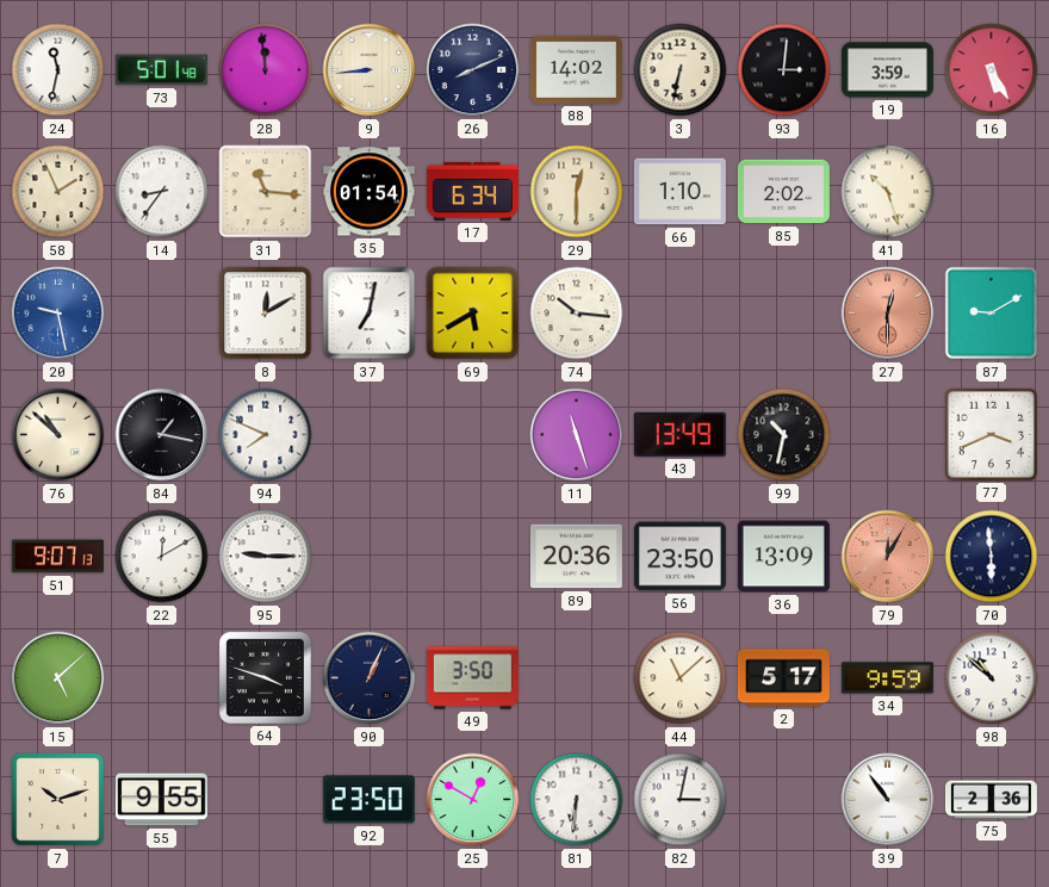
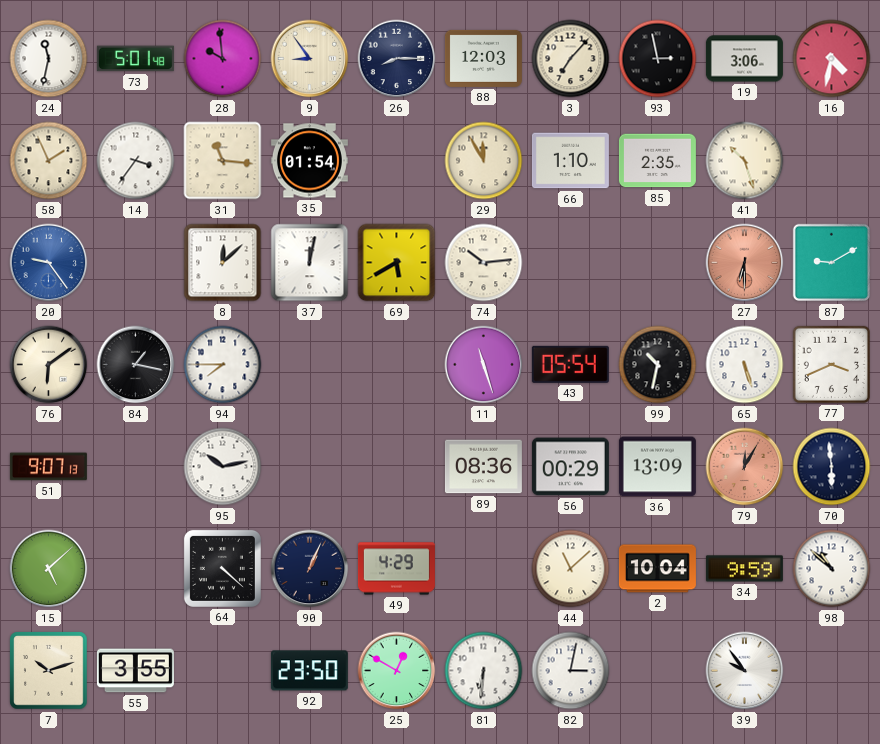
28: 11:59 -> 9:59 (223, 59)
9: 8:44 -> 8:54 (310, 59)
26: 8:11 -> 8:15 (397, 59)
88: 14:02 -> 12:03 (483, 58)
3: 6:32 -> 7:07 (571, 59)
93: 3:01 -> 2:58 (658, 59)
19: 3:59 -> 3:06 (744, 59)
16: 5:25 -> 4:32 (832, 59)
14: 8:36 -> 3:36 (136, 161)
17: 6:34 -> none (472, 191)
29: 12:30 -> 11:55 (484, 161)
85: 2:02 -> 2:35 (657, 161)
20: 9:28 -> 9:24 (49, 263)
8: 12:10 -> 12:08 (223, 263)
37: 7:02 -> 12:02 (310, 263)
74: 10:16 -> 10:14 (484, 263)
27: 12:30 -> 6:30 (745, 263)
76: 10:52 -> 6:09 (49, 365)
94: 7:49 -> 7:45 (223, 365)
43: 13:49 -> 05:54 (570, 364)
65: none -> 5:27 (745, 365)
22: 12:10 -> none (162, 557)
95: 9:15 -> 10:13 (223, 467)
89: 20:36 -> 08:36 (483, 467)
56: 23:50 -> 00:29 (570, 467)
64: 3:48 -> 4:22 (222, 568)
49: 3:50 -> 4:29 (396, 569)
2: 5:17 -> 10:04 (657, 569)
55: 9:55 -> 3:55 (135, 671)
39: 10:54 -> 9:54 (745, 671)
75: 2:36 -> none (991, 800)
